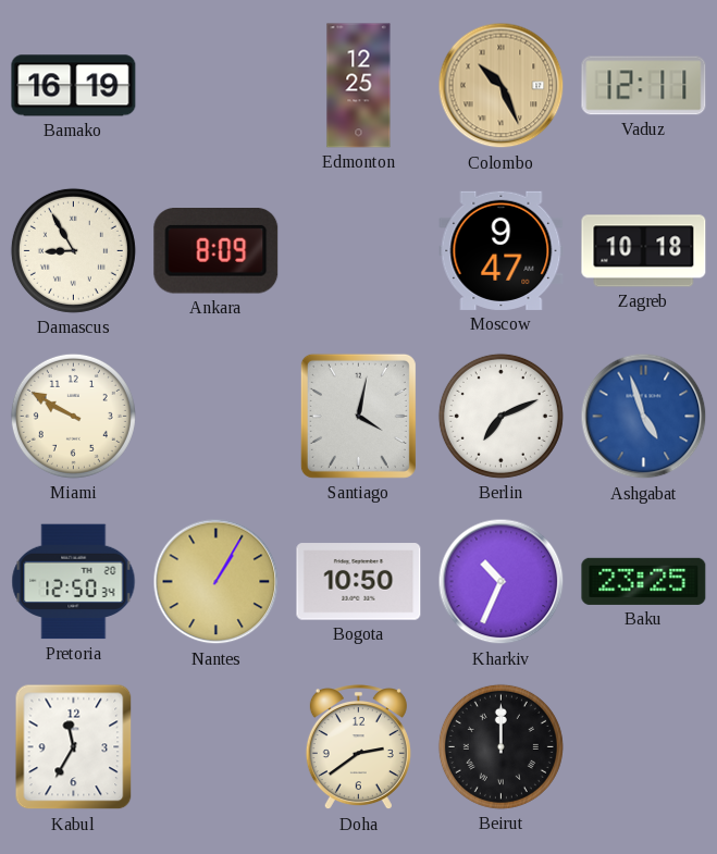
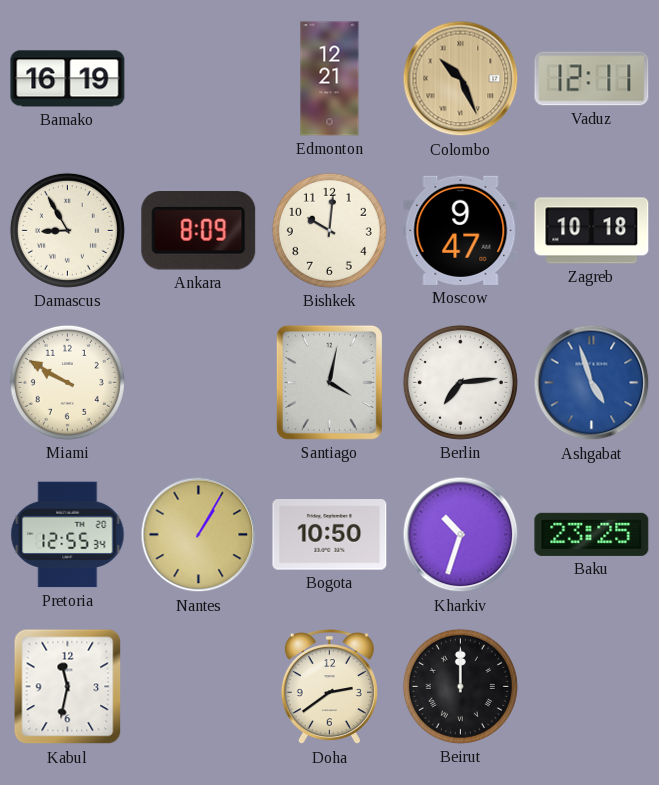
Edmonton: 12:25 -> 12:21 (330, 79)
Bishkek: none -> 10:01 (329, 230)
Berlin: 7:11 -> 7:14 (460, 382)
Pretoria: 12:50 -> 12:55 (68, 535)
Kharkiv: 10:34 -> 10:33 (461, 535)
Kabul: 11:35 -> 11:32 (68, 687)
